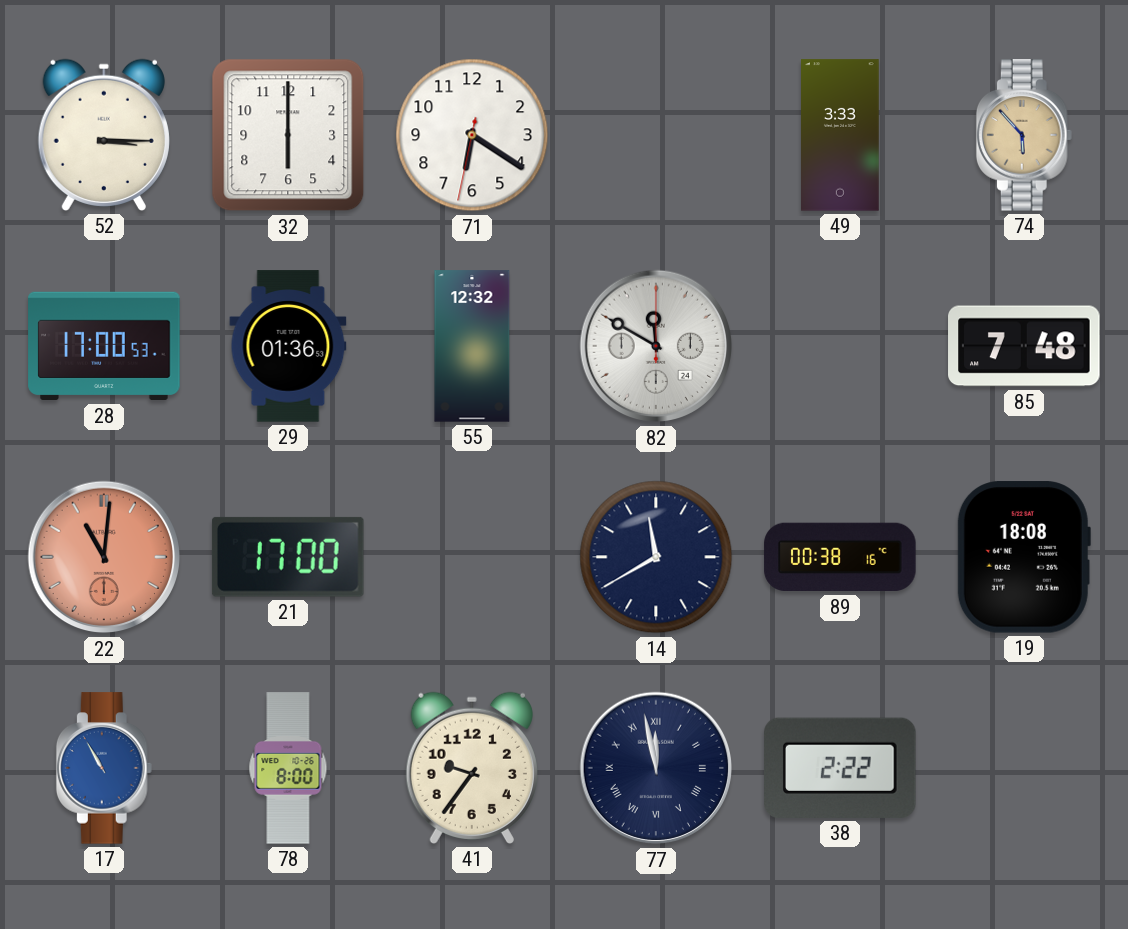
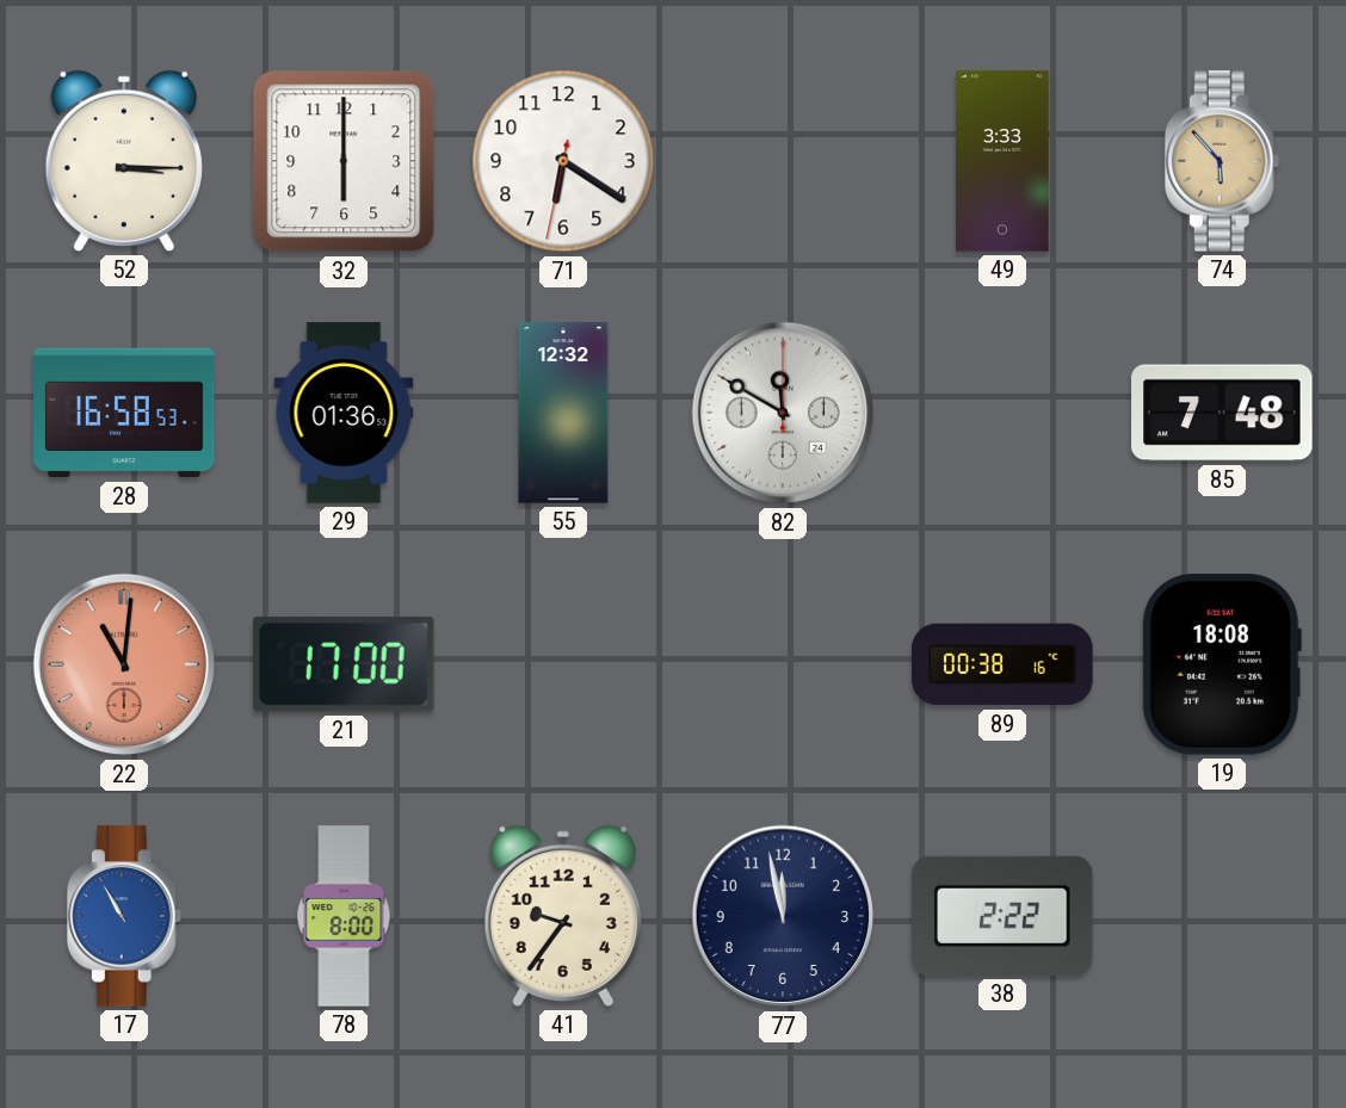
28: 17:00 -> 16:58 (124, 413)
14: 11:40 -> none (656, 557)
77 numerals: Roman -> Arabic (783, 916)
